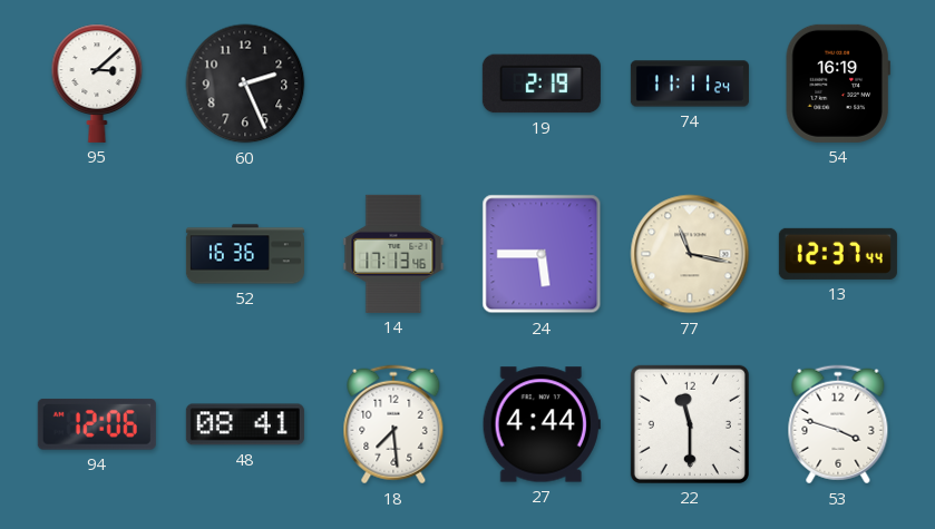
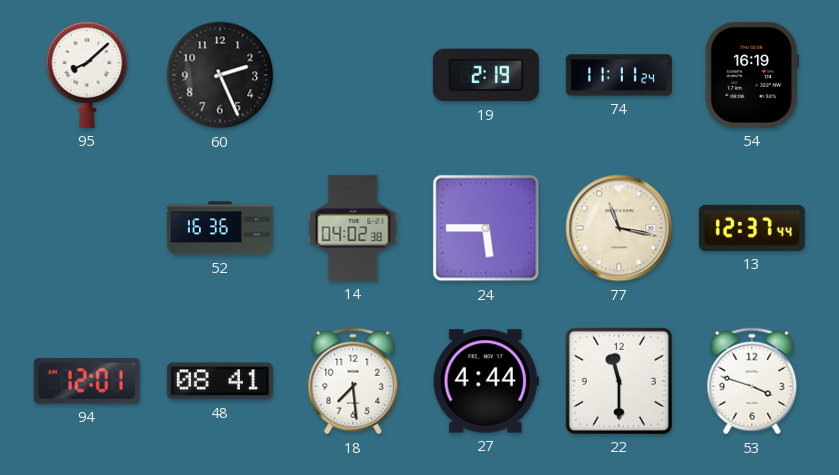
95: 3:08 -> 8:08 (87, 75)
14: 17:13 -> 04:02 (353, 228)
94: 12:06 -> 12:01 (87, 381)
